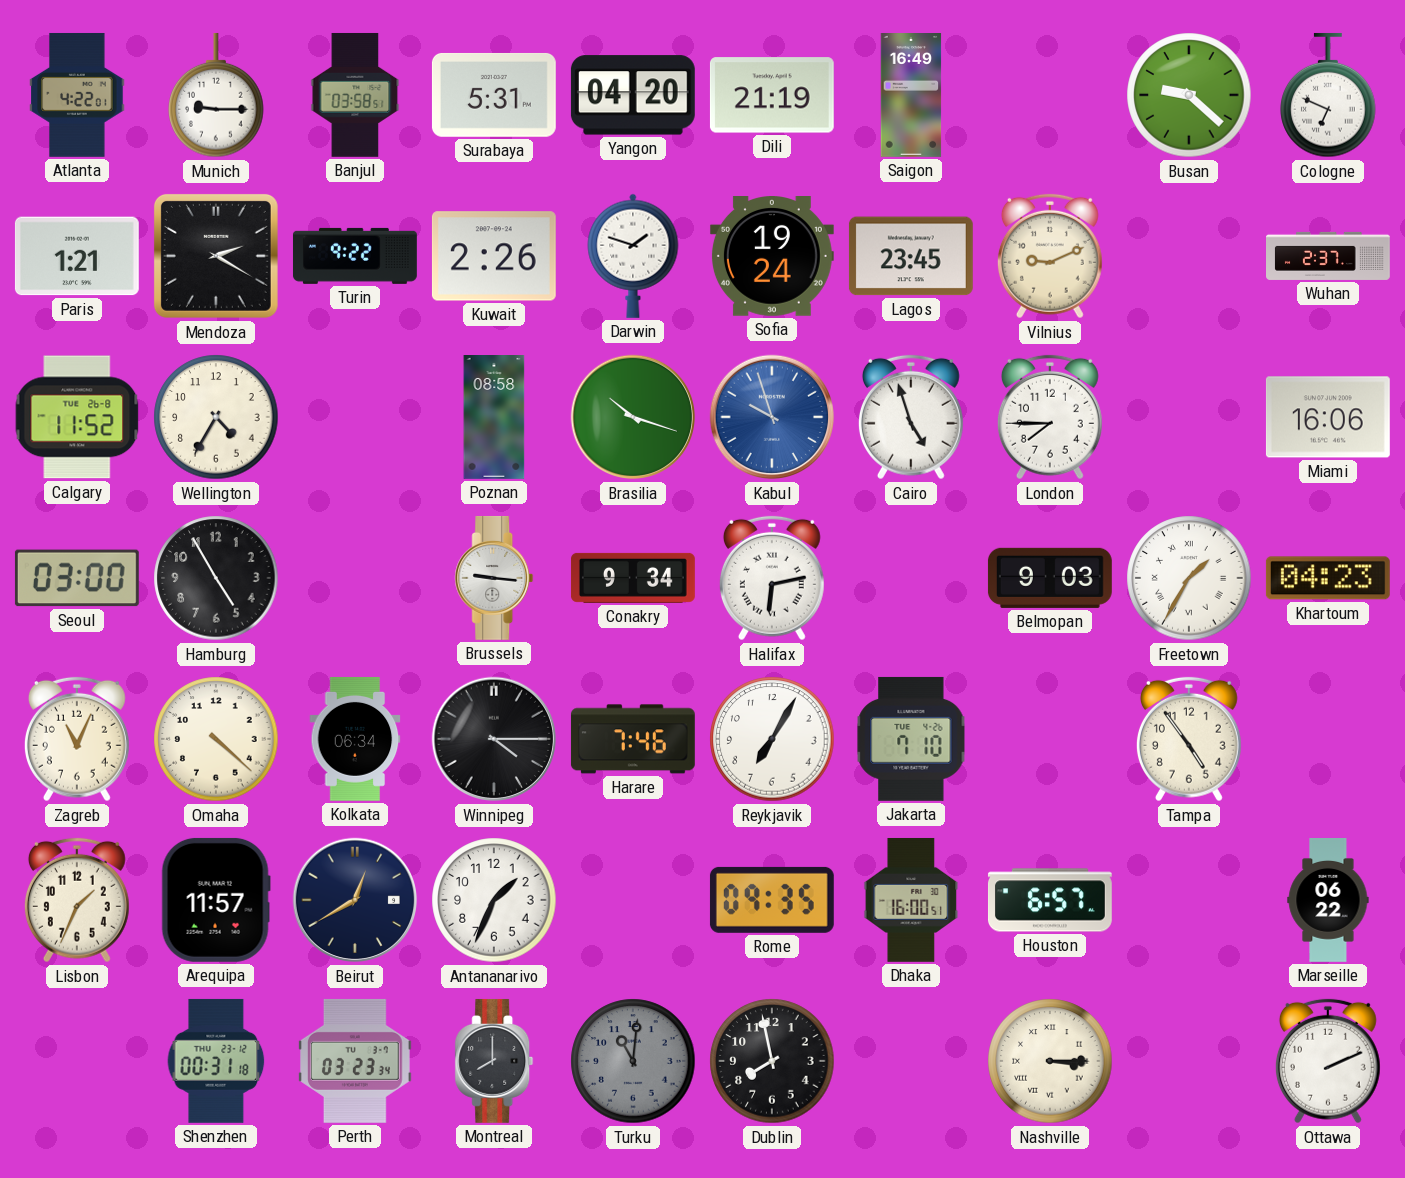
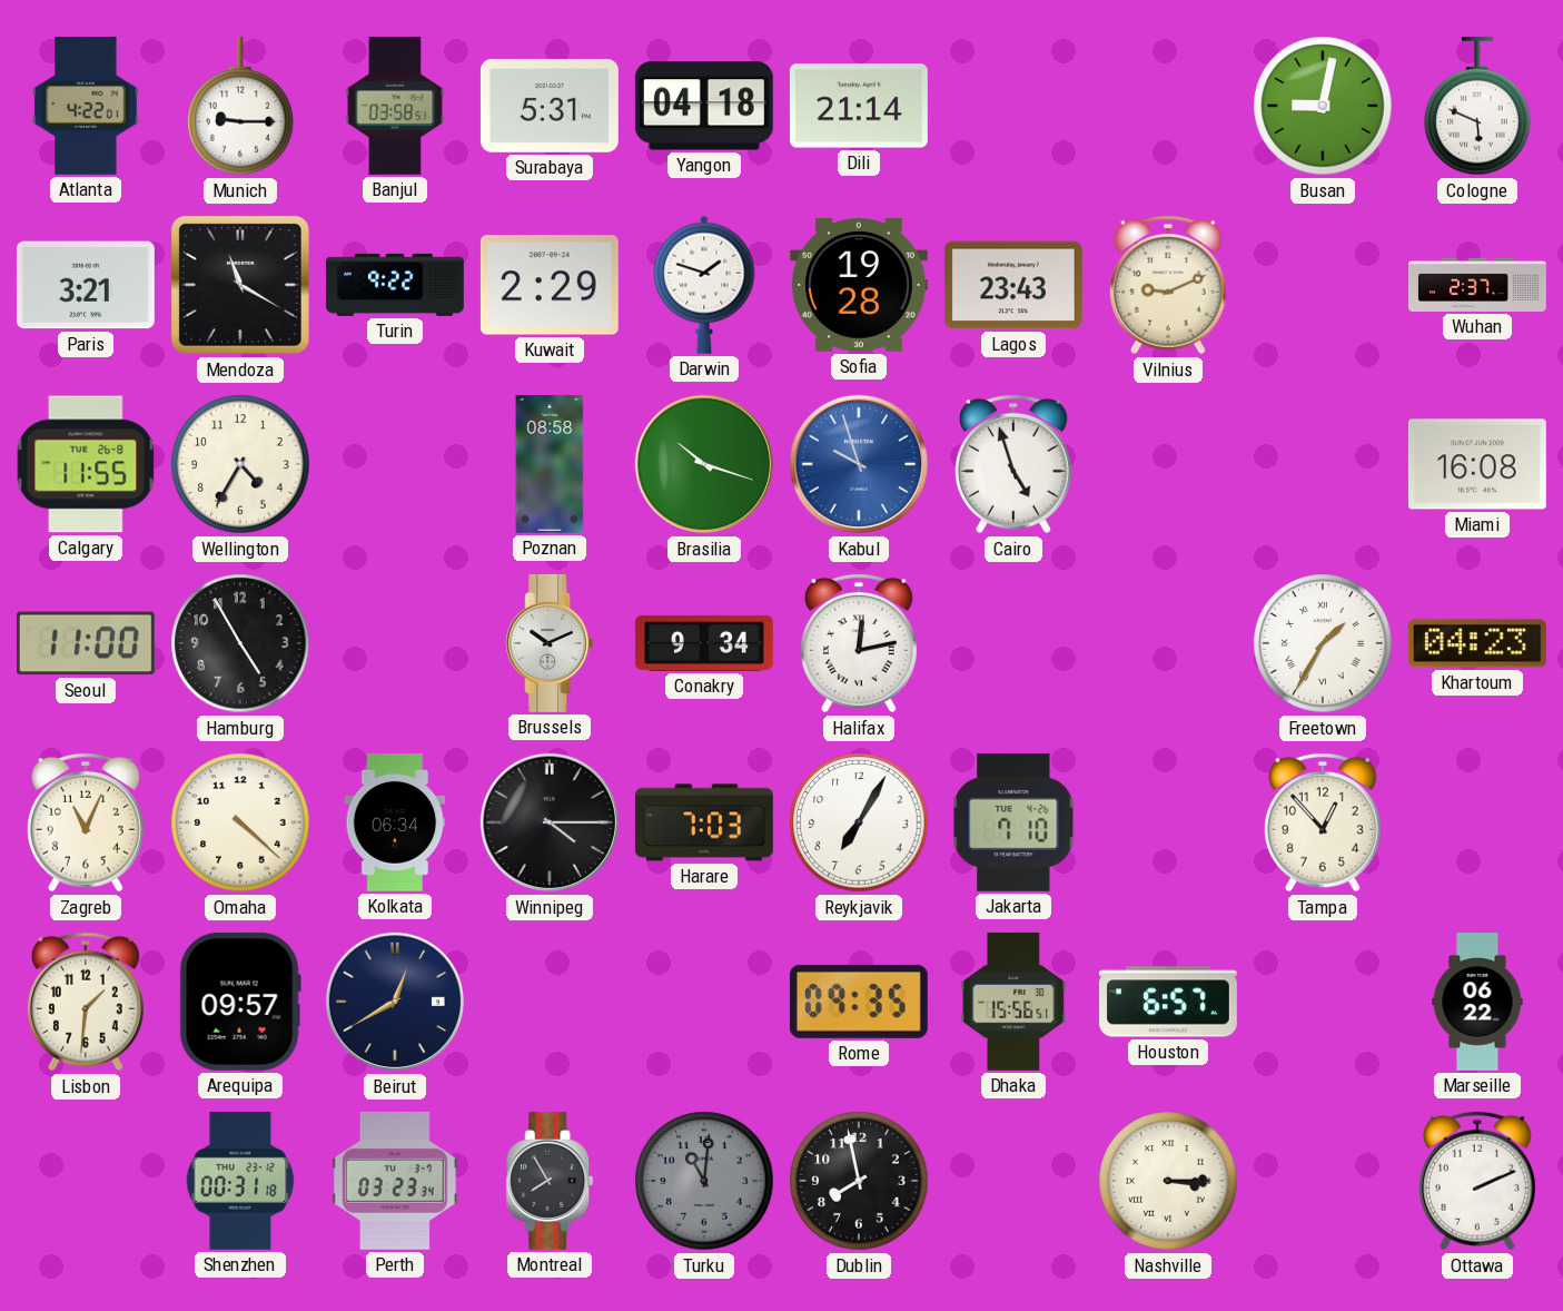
Yangon: 04:20 -> 04:18 (704, 106)
Dili: 21:19 -> 21:14 (859, 106)
Saigon: 16:49 -> none (911, 96)
Busan: 9:22 -> 9:02 (1323, 106)
Cologne: 6:49 -> 5:49 (1477, 106)
Paris: 1:21 -> 3:21 (86, 285)
Mendoza: 2:20 -> 11:20 (240, 285)
Kuwait: 2:26 -> 2:29 (550, 285)
Sofia: 19:24 -> 19:28 (859, 286)
Lagos: 23:45 -> 23:43 (1013, 285)
Calgary: 11:52 -> 11:55 (86, 464)
London: 7:45 -> none (1050, 417)
Miami: 16:06 -> 16:08 (1477, 464)
Seoul: 03:00 -> 11:00 (86, 643)
Brussels: 9:16 -> 10:11 (550, 643)
Halifax: 6:13 -> 12:13 (859, 643)
Belmopan: 9:03 -> none (1050, 578)
Harare: 7:46 -> 7:03 (704, 822)
Tampa: 4:54 -> 12:53 (1323, 822)
Lisbon: 1:34 -> 1:31 (86, 1002)
Arequipa: 11:57 -> 09:57 (240, 1002)
Antananarivo: 1:34 -> none (494, 900)
Dhaka: 16:00 -> 15:56 (1013, 1002)
Montreal: 8:00 -> 7:55 (550, 1181)
